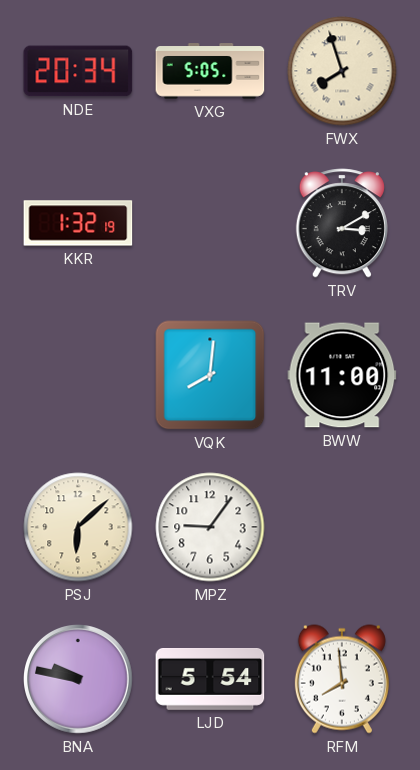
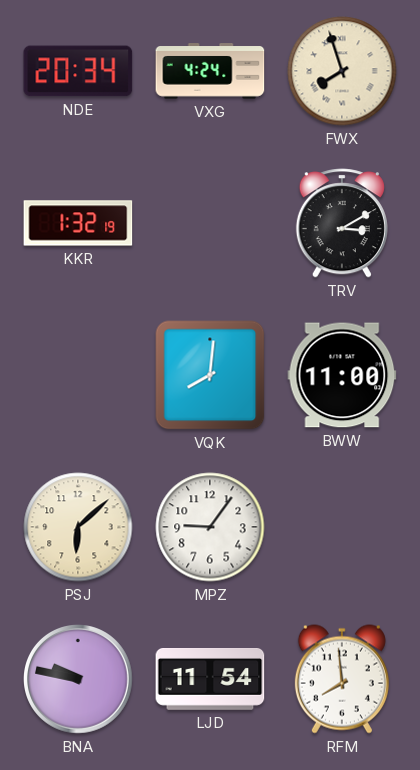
VXG: 5:05 -> 4:24 (210, 71)
LJD: 5:54 -> 11:54 (210, 680)
